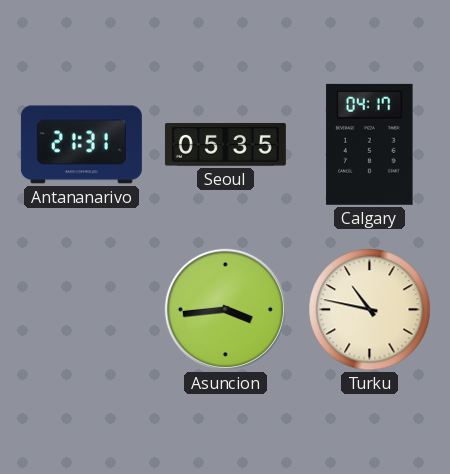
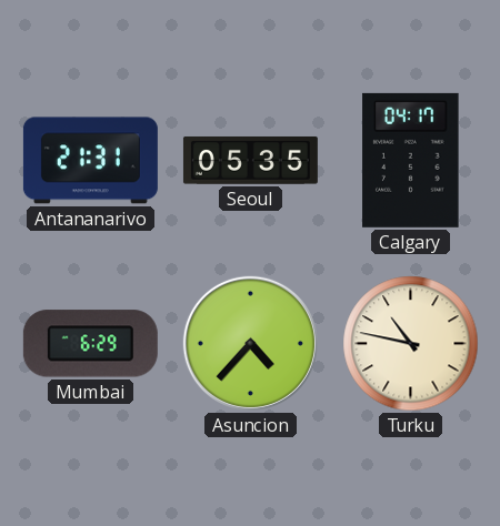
Mumbai: none -> 6:29 (90, 344)
Asuncion: 3:44 -> 4:37 (250, 343)
